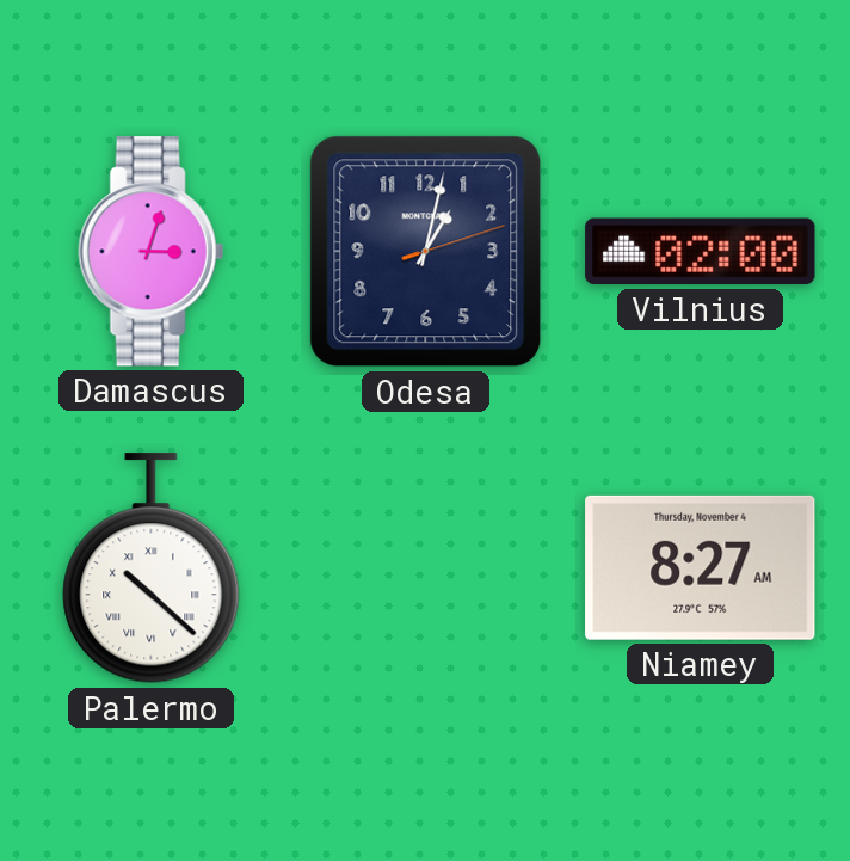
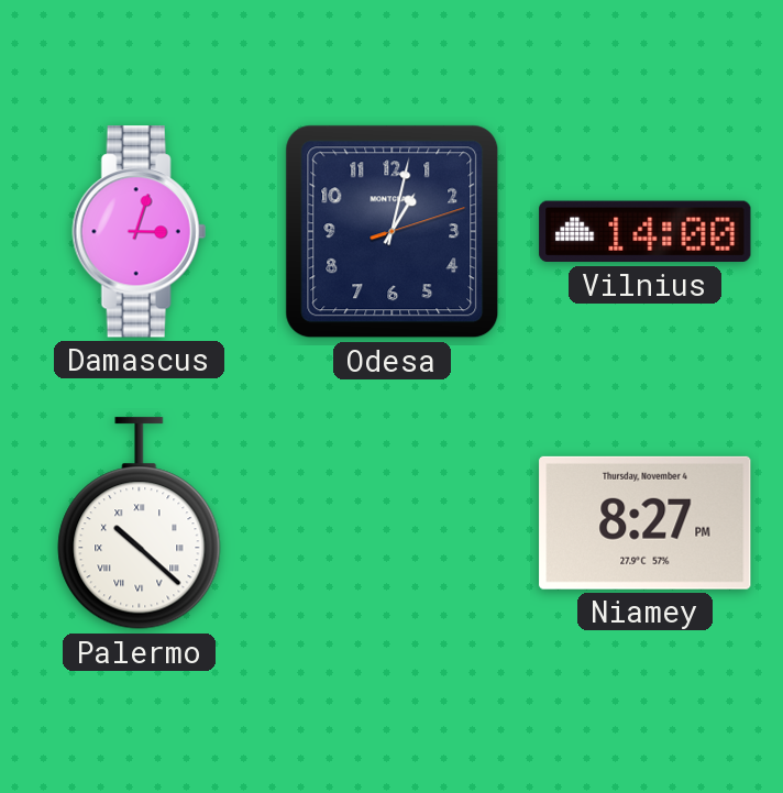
Vilnius: 02:00 -> 14:00 (646, 232)
Niamey: 8:27 AM -> 8:27 PM (646, 522)
